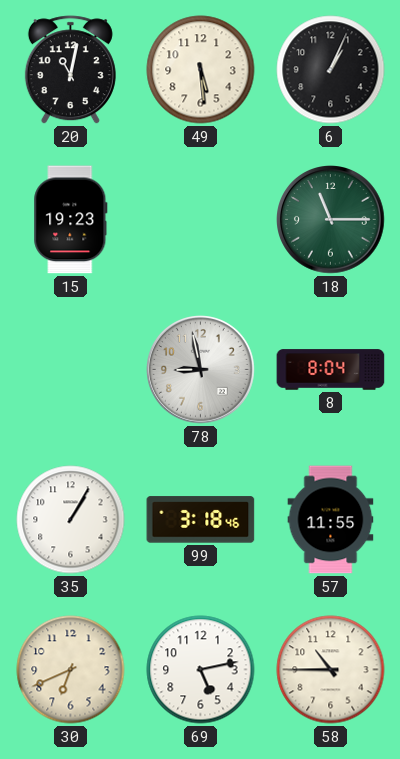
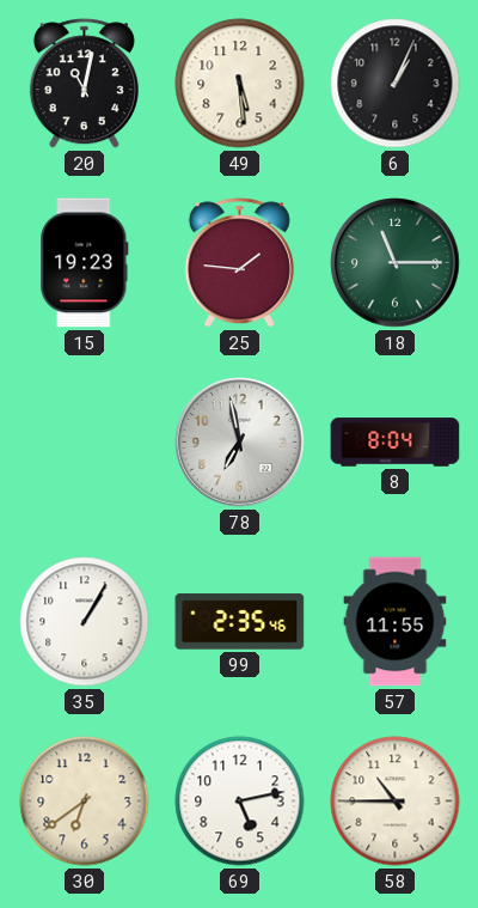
25: none -> 1:46 (239, 263)
78: 8:58 -> 6:58 (240, 443)
99: 3:18 -> 2:35 (240, 622)
30: 6:41 -> 6:39 (85, 802)
